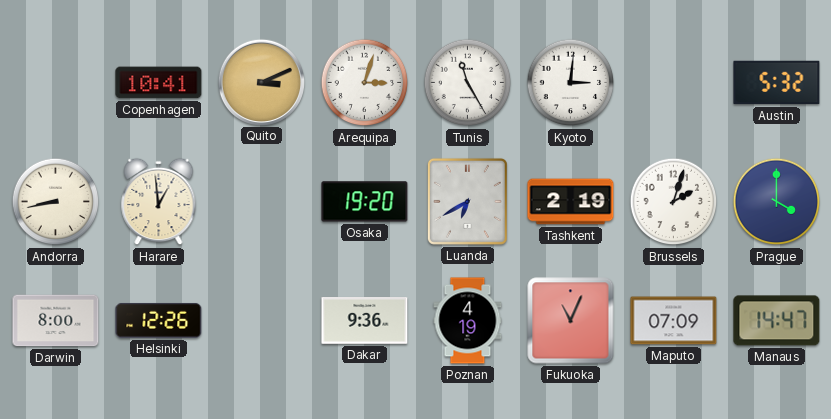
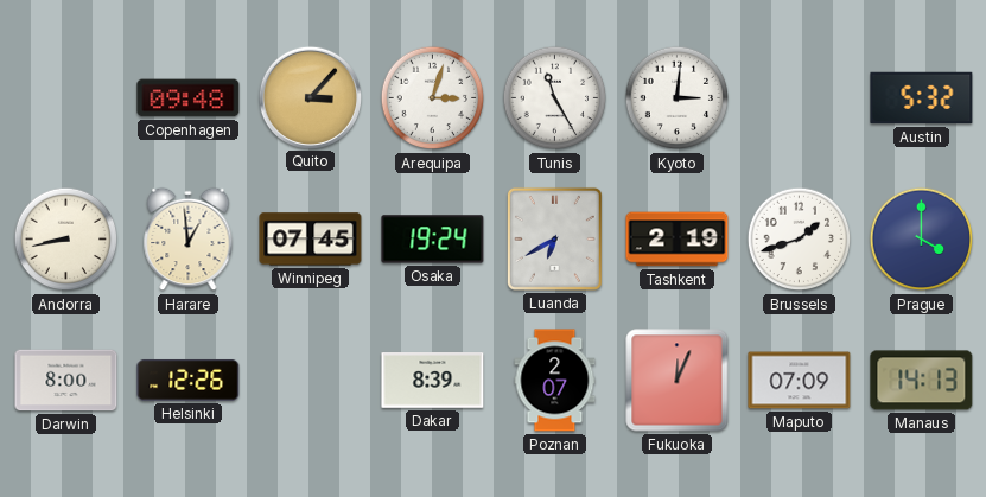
Copenhagen: 10:41 -> 09:48 (189, 98)
Quito: 3:11 -> 3:07 (310, 97)
Winnipeg: none -> 07:45 (311, 240)
Osaka: 19:20 -> 19:24 (433, 240)
Brussels: 2:03 -> 1:42 (800, 240)
Dakar: 9:36 -> 8:39 (433, 381)
Poznan: 4:19 -> 2:07 (555, 381)
Fukuoka: 11:04 -> 12:04 (678, 381)
Manaus: 14:47 -> 14:13 (922, 381)
